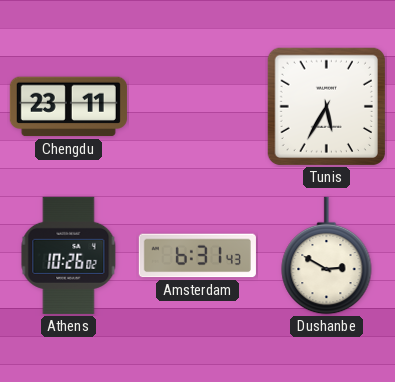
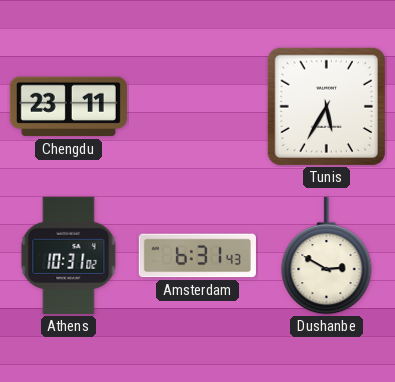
Athens: 10:26 -> 10:31 (69, 255)
